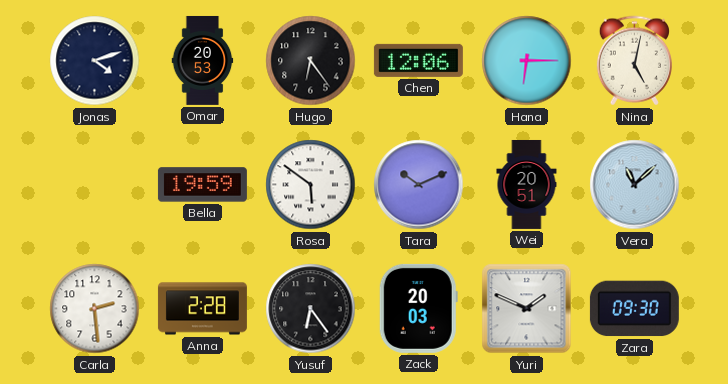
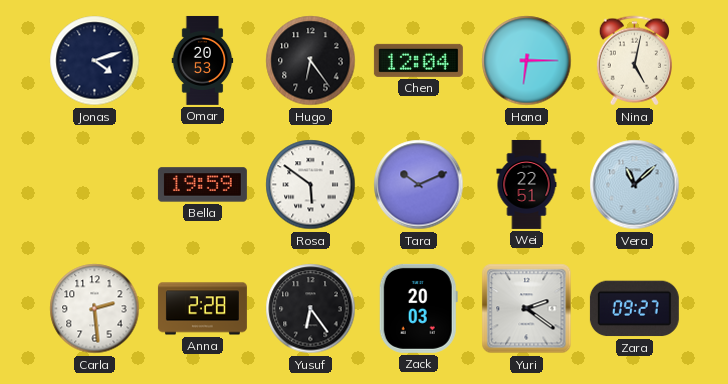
Chen: 12:06 -> 12:04 (418, 60)
Wei: 20:51 -> 22:51 (527, 184)
Yuri: 1:49 -> 2:21 (527, 309)
Zara: 09:30 -> 09:27 (634, 309)
